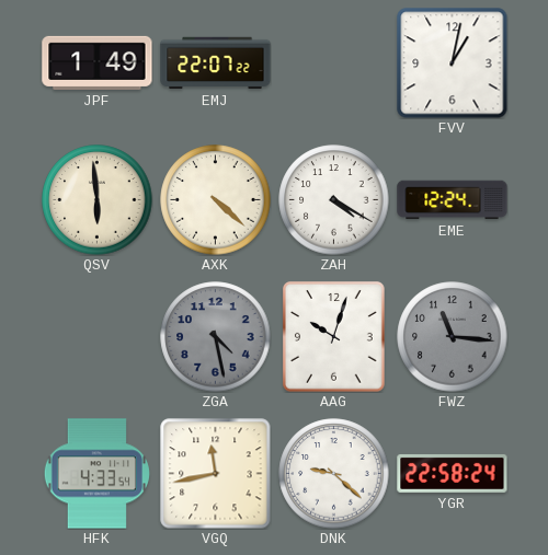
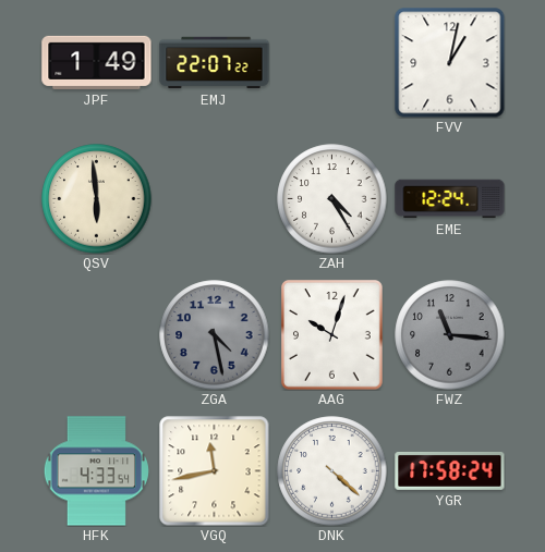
AXK: 4:22 -> none (216, 200)
ZAH: 4:20 -> 4:25 (332, 199)
DNK: 9:22 -> 4:22 (332, 471)
YGR: 22:58 -> 17:58 (450, 470)
